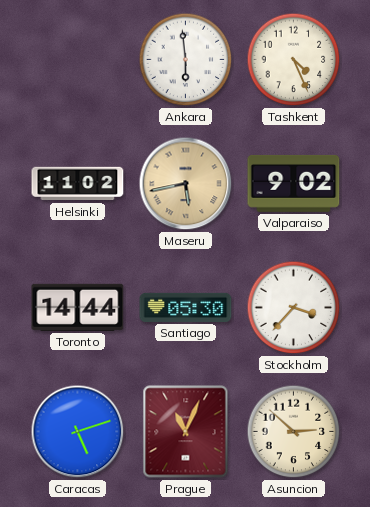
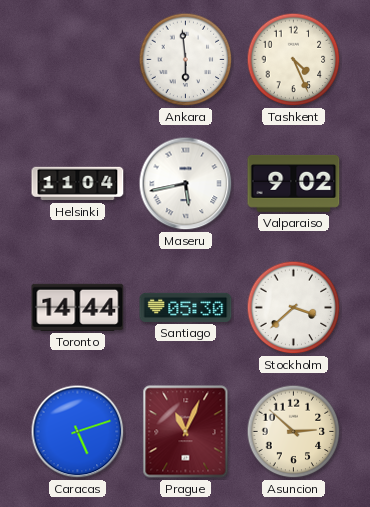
Helsinki: 11:02 -> 11:04 (78, 184)
Maseru dial: champagne -> white (186, 184)
Stockholm: 3:37 -> 3:38 (294, 308)
